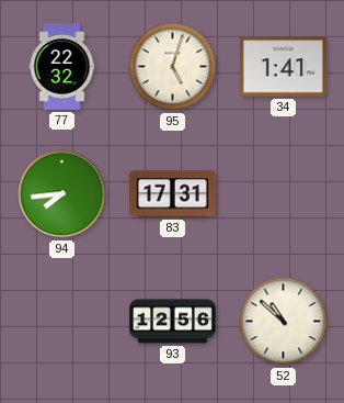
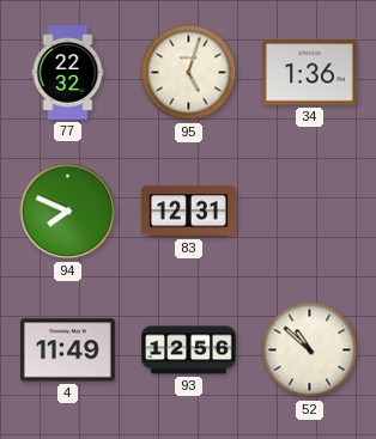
34: 1:41 -> 1:36 (310, 73)
94: 7:44 -> 7:49 (68, 212)
83: 17:31 -> 12:31 (189, 212)
4: none -> 11:49 (68, 350)
